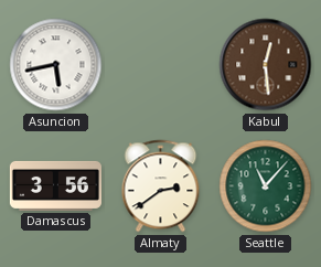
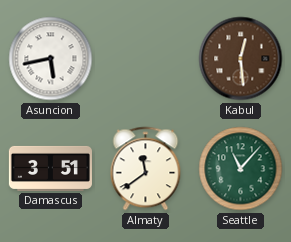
Damascus: 3:56 -> 3:51 (50, 168)
Almaty: 2:39 -> 11:39 (146, 169)
